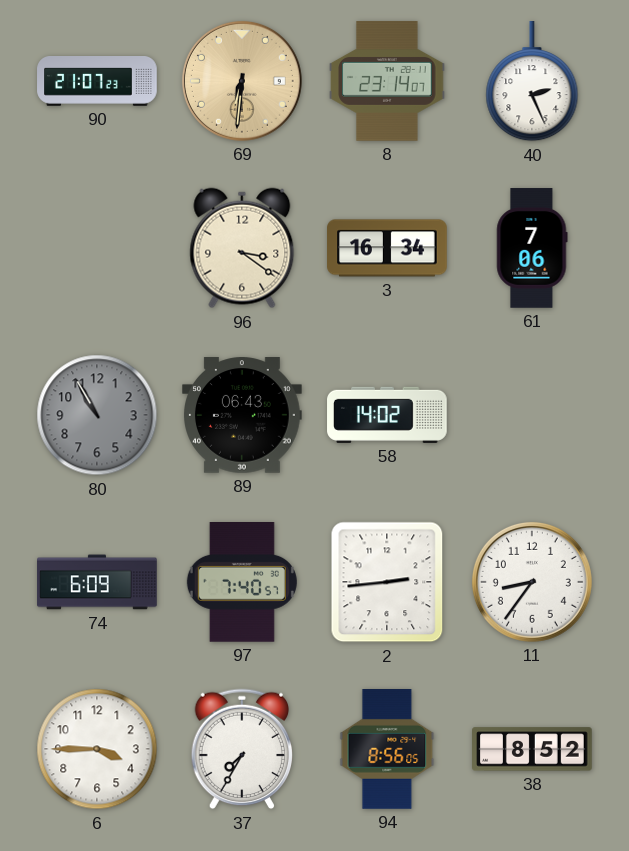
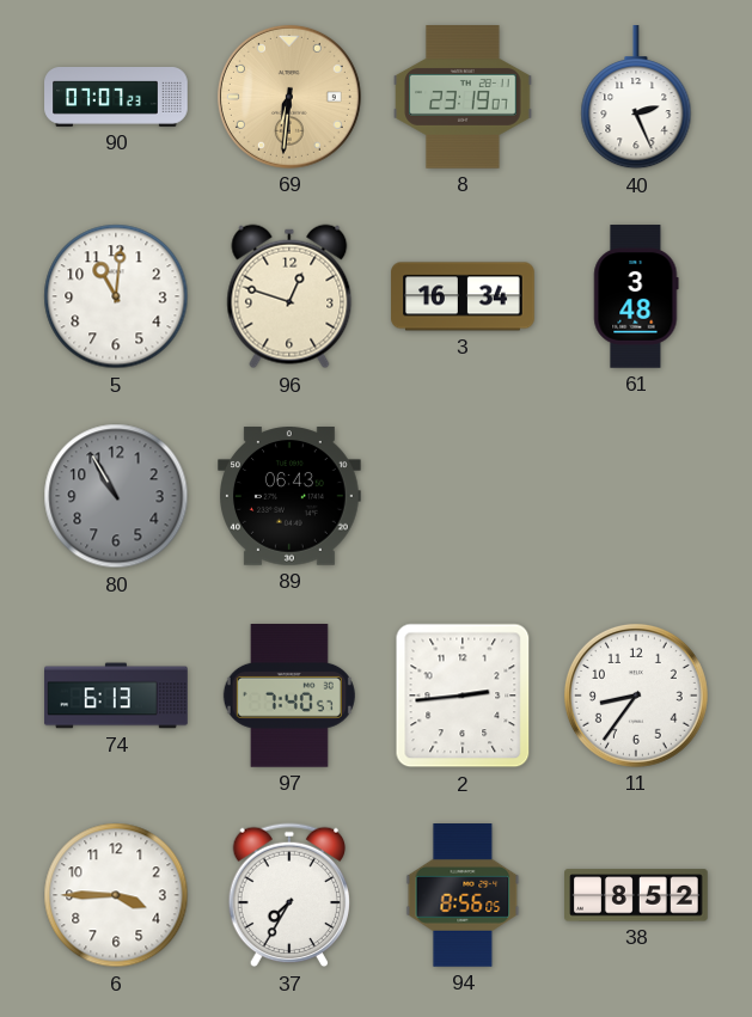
90: 21:07 -> 07:07 (116, 98)
8: 23:14 -> 23:19 (463, 97)
5: none -> 11:01 (116, 296)
96: 3:21 -> 12:48 (289, 296)
61: 7:06 -> 3:48 (636, 296)
58: 14:02 -> none (387, 415)
74: 6:09 -> 6:13 (116, 696)
